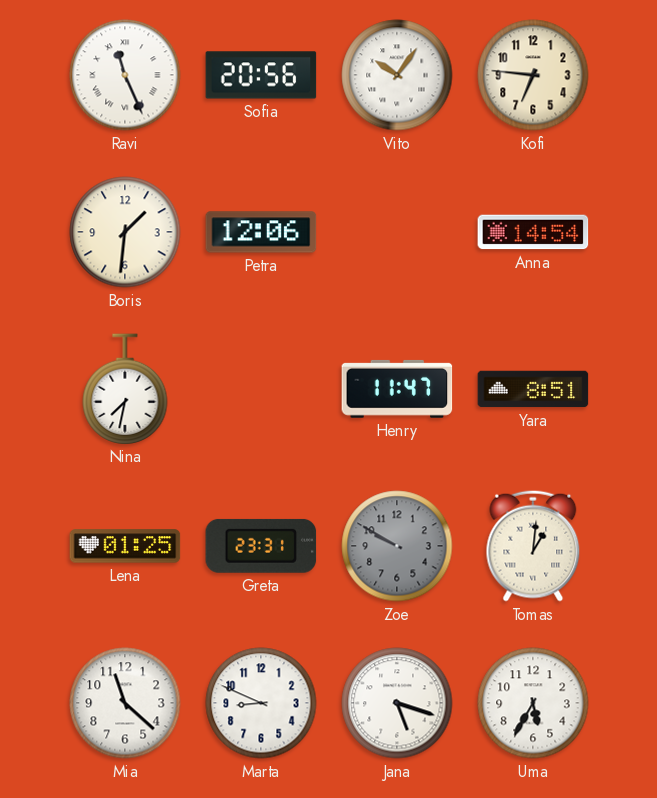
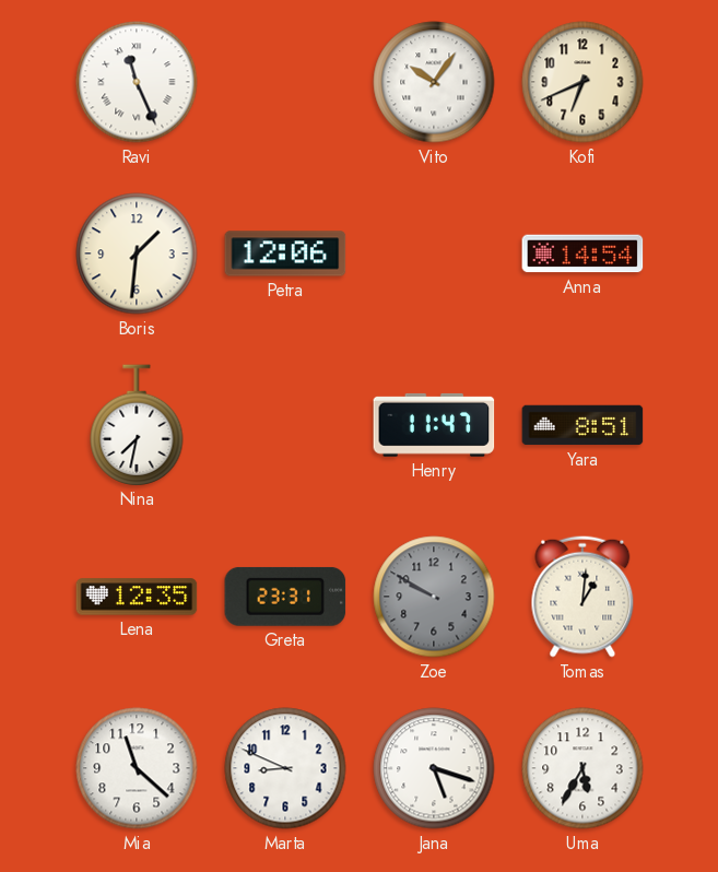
Sofia: 20:56 -> none (261, 75)
Kofi: 6:46 -> 6:41 (582, 82)
Lena: 01:25 -> 12:35 (137, 597)
